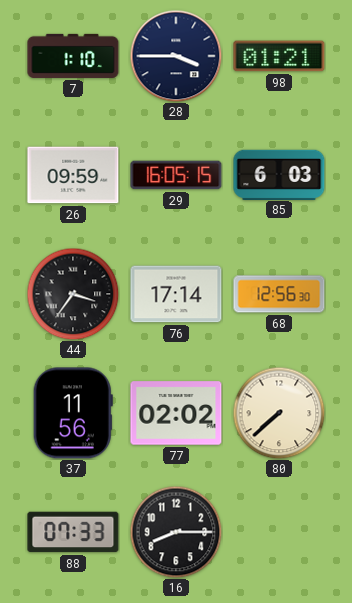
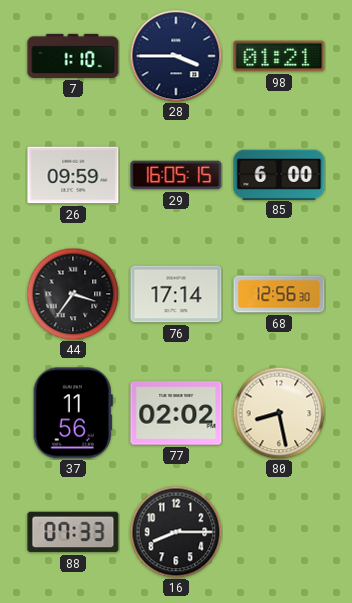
85: 6:03 -> 6:00 (279, 174)
80: 7:38 -> 8:28 (279, 413)
